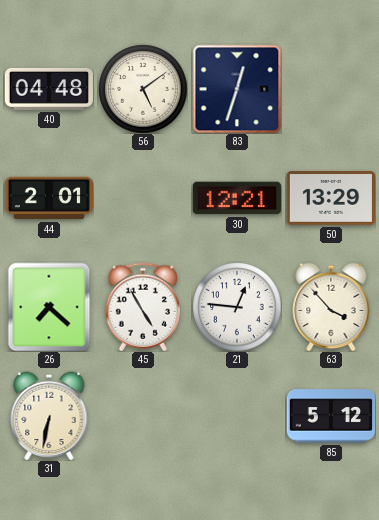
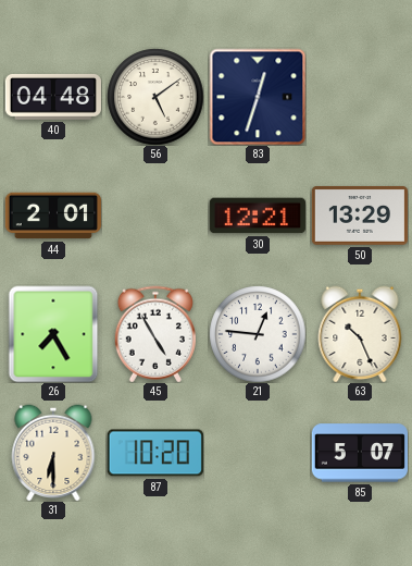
26: 7:22 -> 7:25 (53, 334)
63: 3:53 -> 10:26 (360, 334)
31: 6:32 -> 6:30 (53, 453)
87: none -> 10:20 (155, 453)
85: 5:12 -> 5:07 (359, 453)
